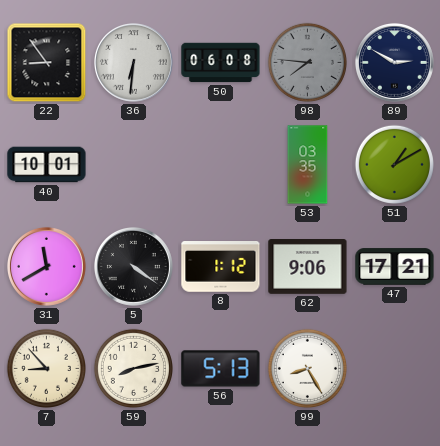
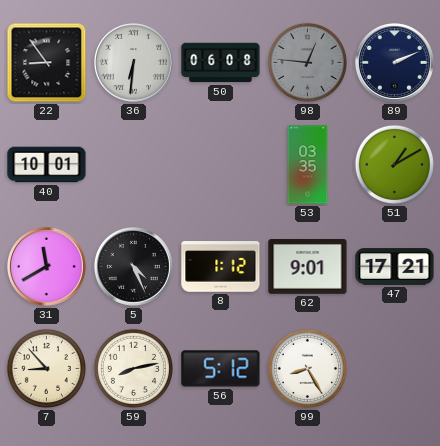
98: 7:46 -> 12:46 (307, 62)
89: 2:50 -> 2:11 (394, 62)
5: 4:21 -> 4:26 (133, 266)
62: 9:06 -> 9:01 (308, 267)
56: 5:13 -> 5:12 (221, 369)
